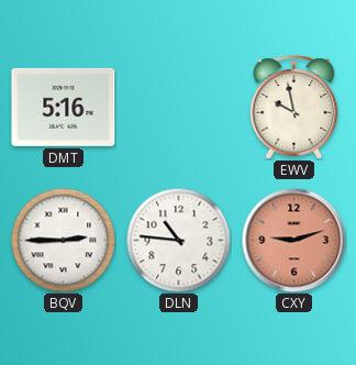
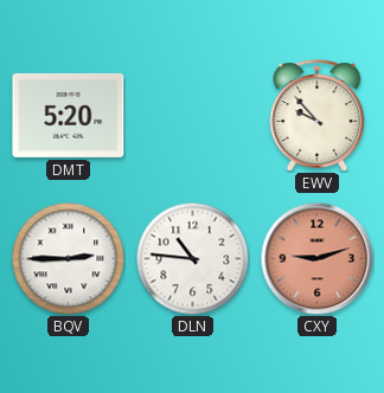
DMT: 5:16 -> 5:20 (69, 115)
EWV: 9:58 -> 9:53 (318, 116)
